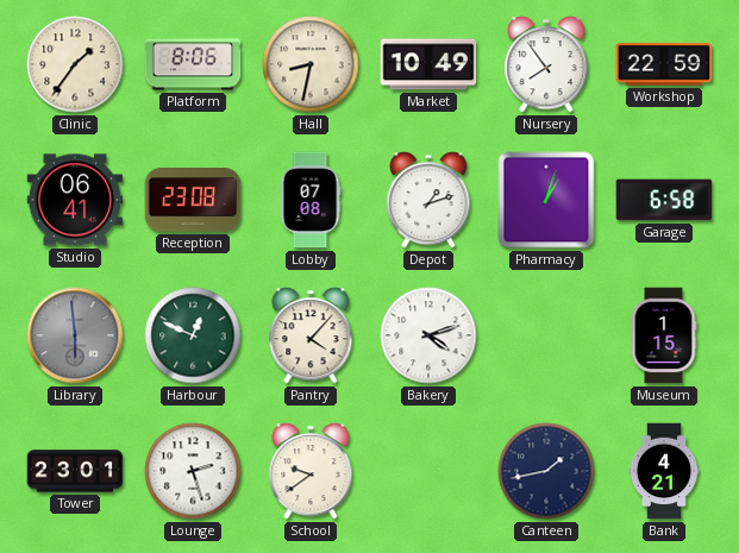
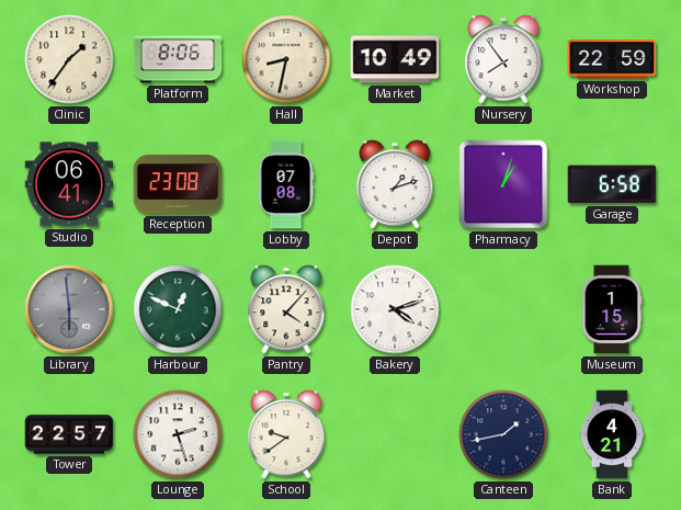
Tower: 23:01 -> 22:57 (69, 434)
